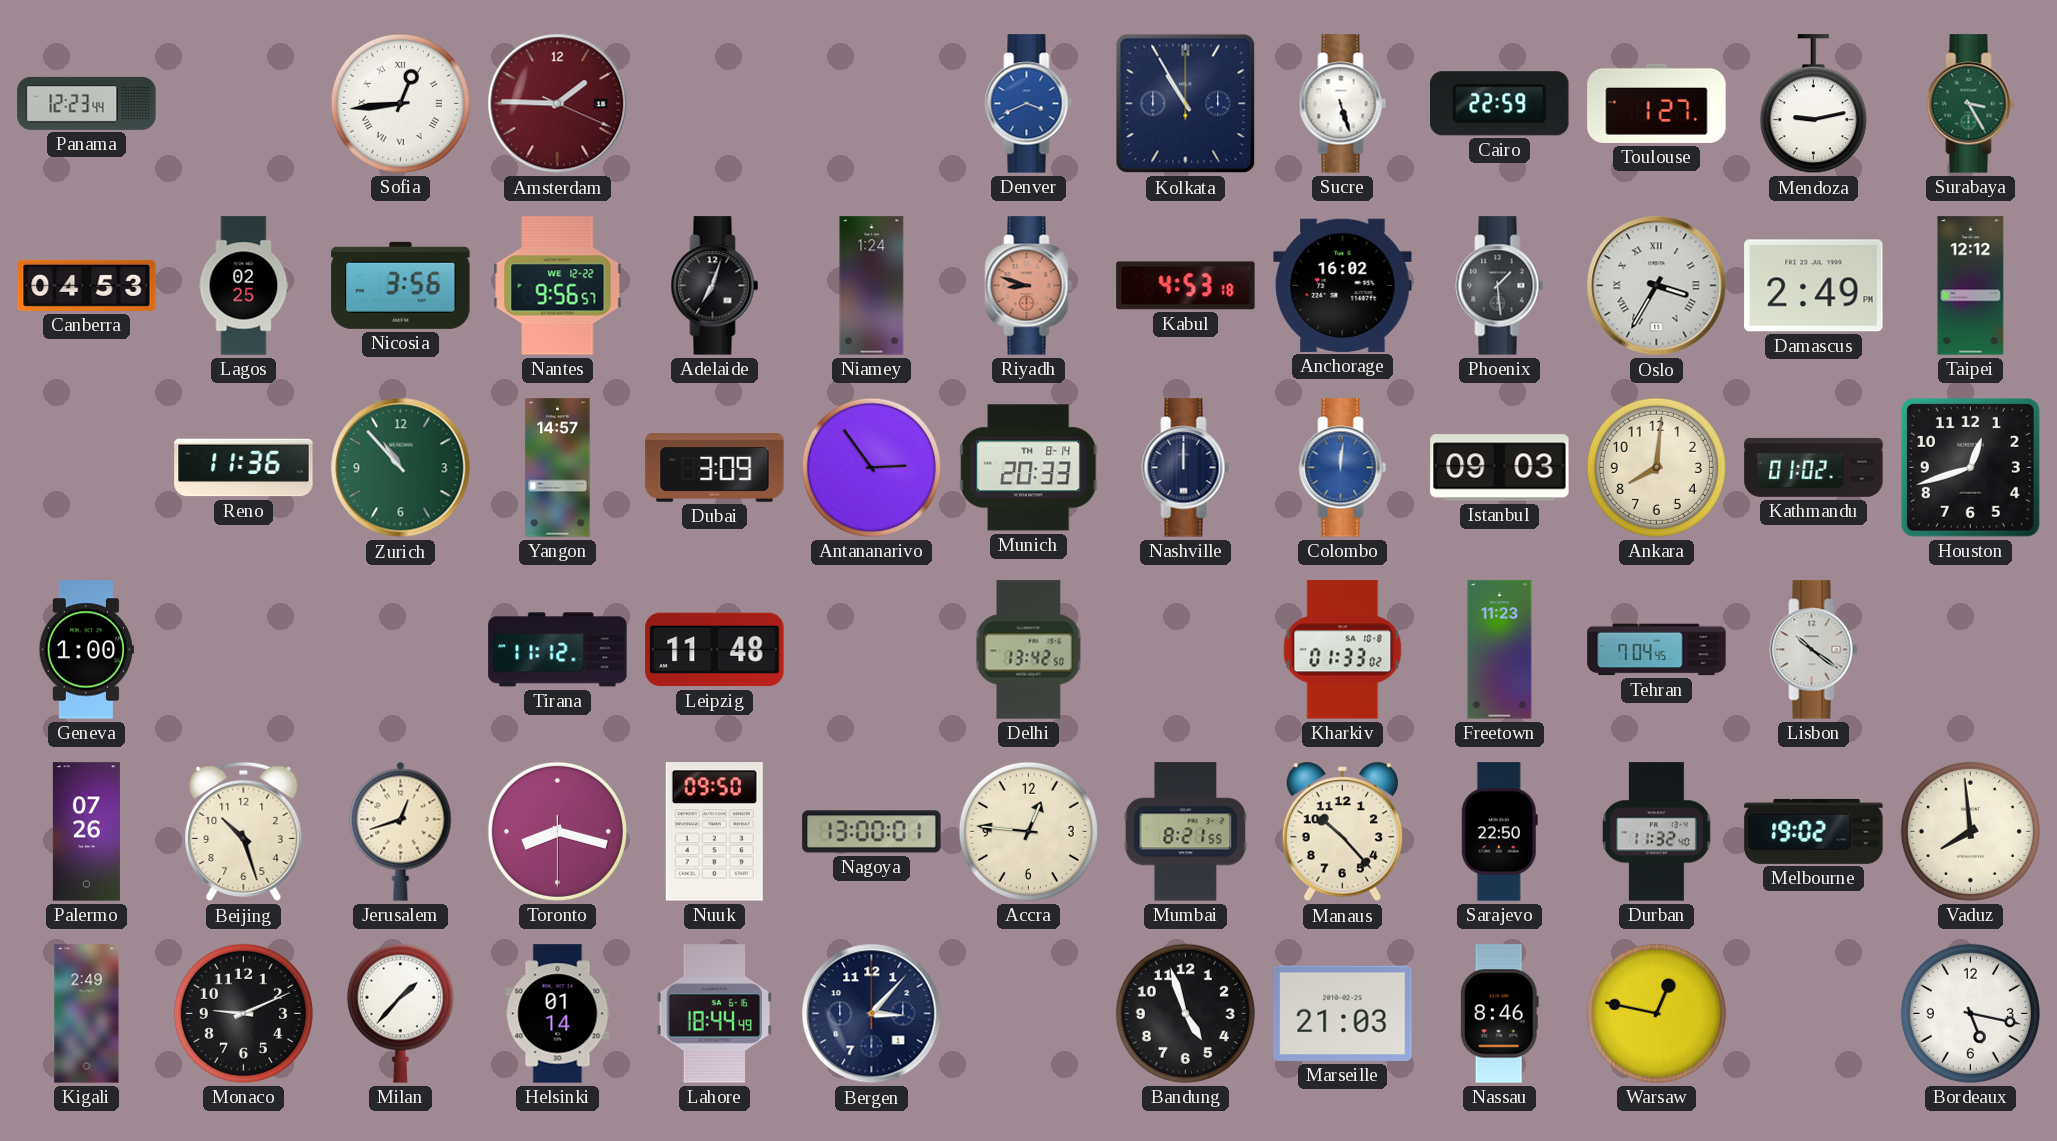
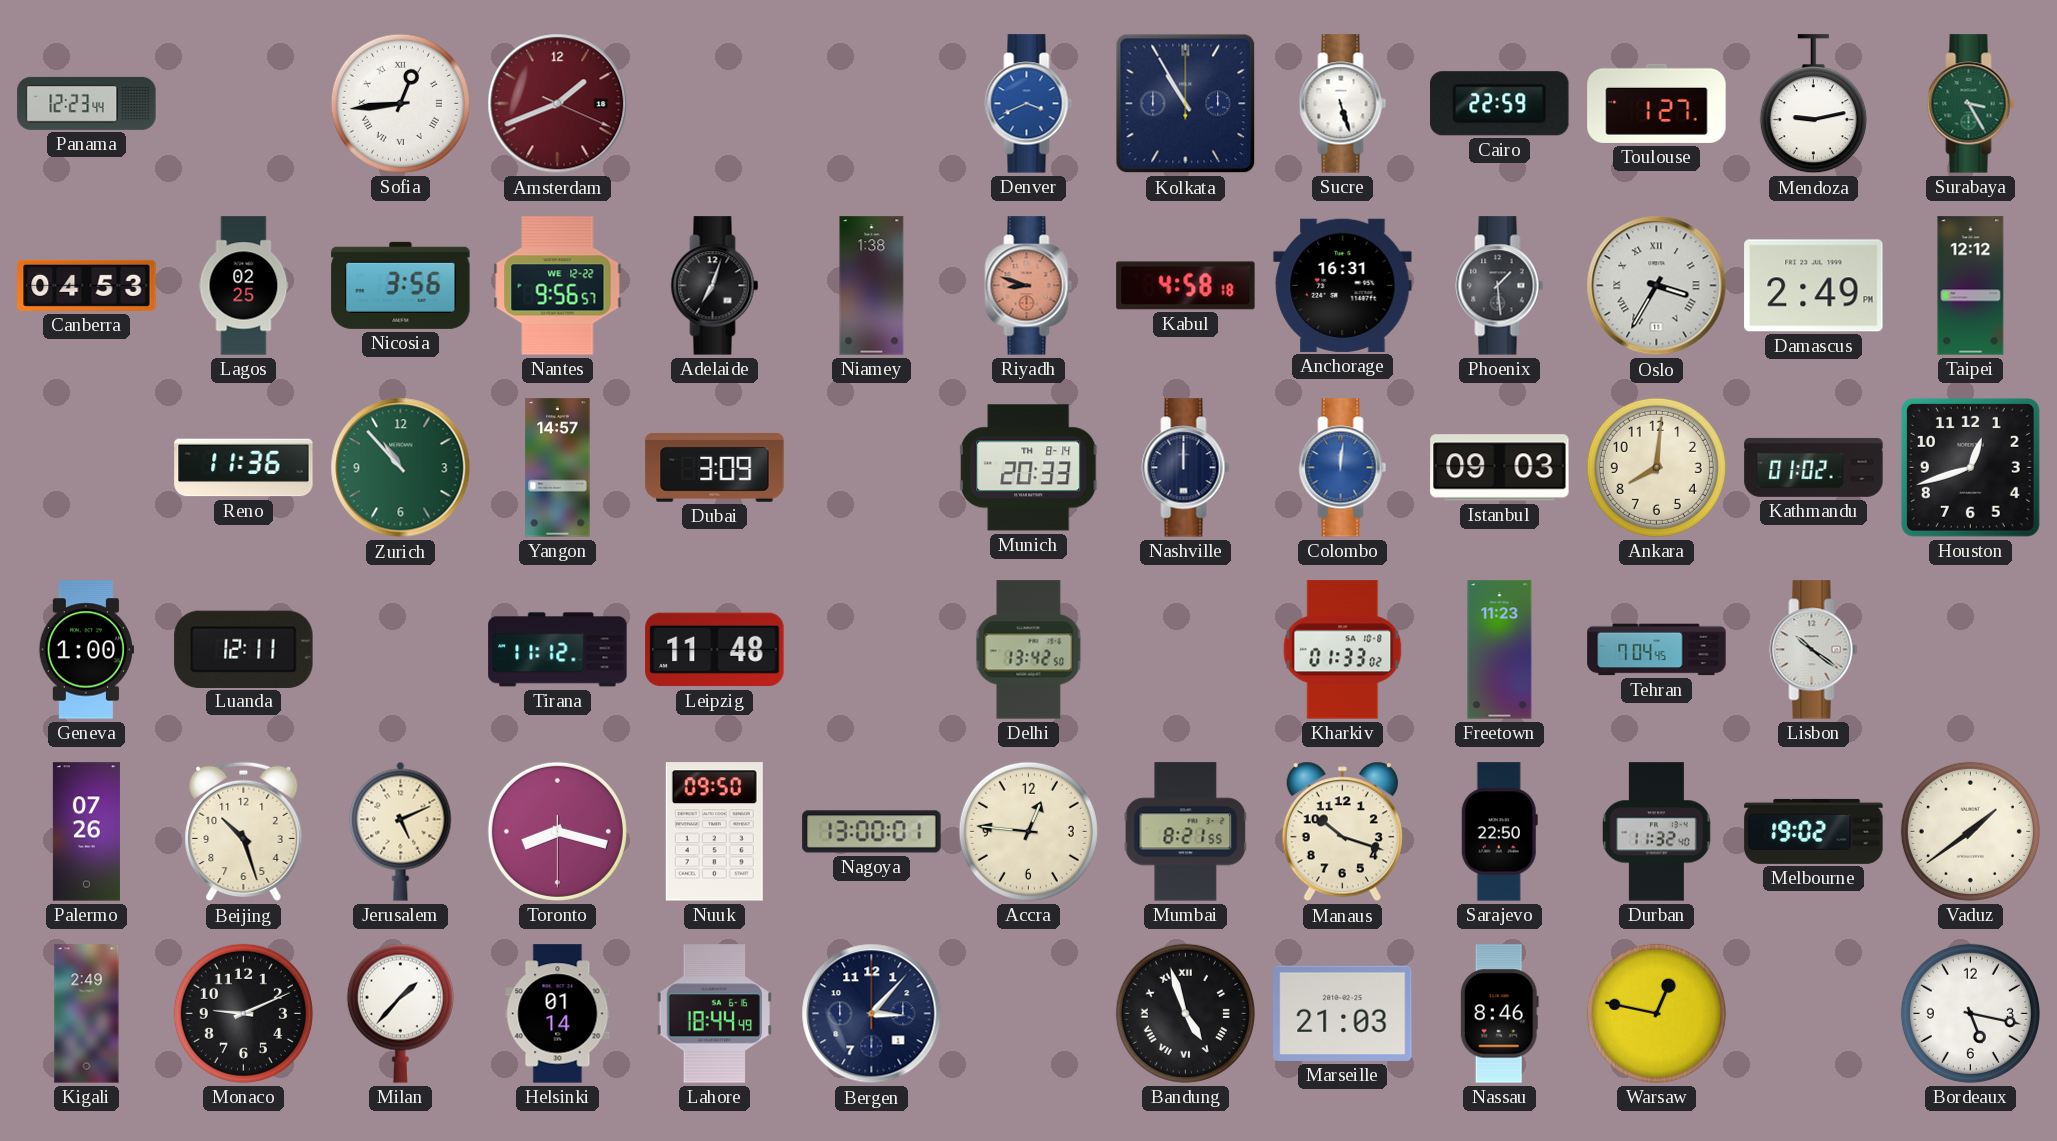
Amsterdam: 1:45 -> 1:41 (558, 104)
Niamey: 1:24 -> 1:38 (872, 286)
Kabul: 4:53 -> 4:58 (1186, 286)
Anchorage: 16:02 -> 16:31 (1343, 285)
Antananarivo: 2:54 -> none (871, 467)
Luanda: none -> 12:11 (244, 649)
Jerusalem: 12:42 -> 5:11 (401, 831)
Manaus: 10:23 -> 10:18 (1342, 832)
Vaduz: 7:59 -> 1:39 (1970, 831)
Bandung numerals: Arabic -> Roman (1185, 1013)
